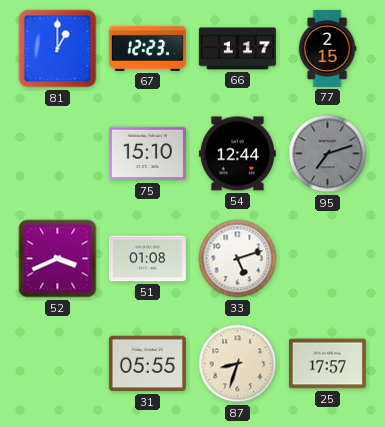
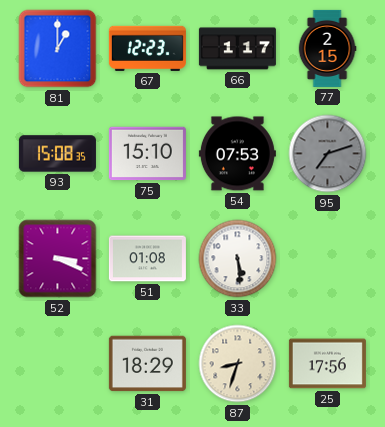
93: none -> 15:08 (57, 154)
54: 12:44 -> 07:53 (237, 154)
52: 3:41 -> 3:19 (58, 259)
33: 5:12 -> 5:29 (238, 259)
31: 05:55 -> 18:29 (147, 364)
25: 17:57 -> 17:56 (327, 364)
